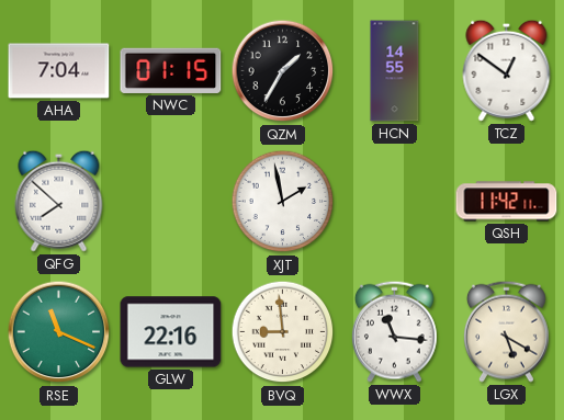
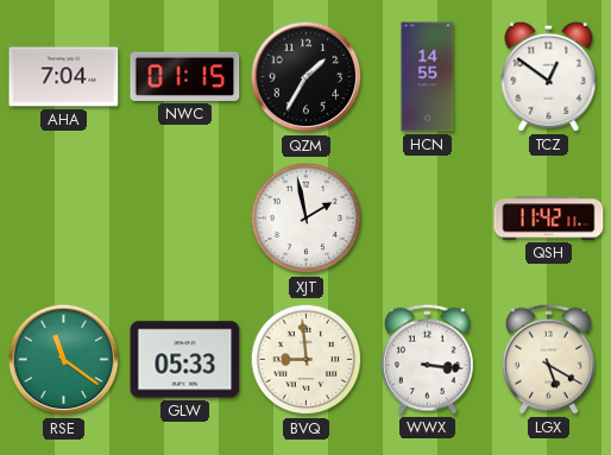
QFG: 7:52 -> none (59, 201)
RSE: 11:19 -> 11:21 (64, 360)
GLW: 22:16 -> 05:33 (185, 360)
WWX: 11:16 -> 3:16 (427, 359)
